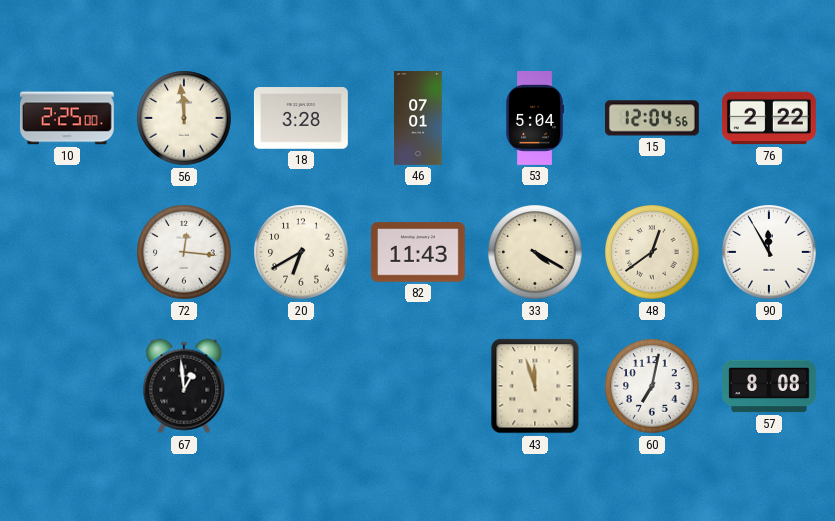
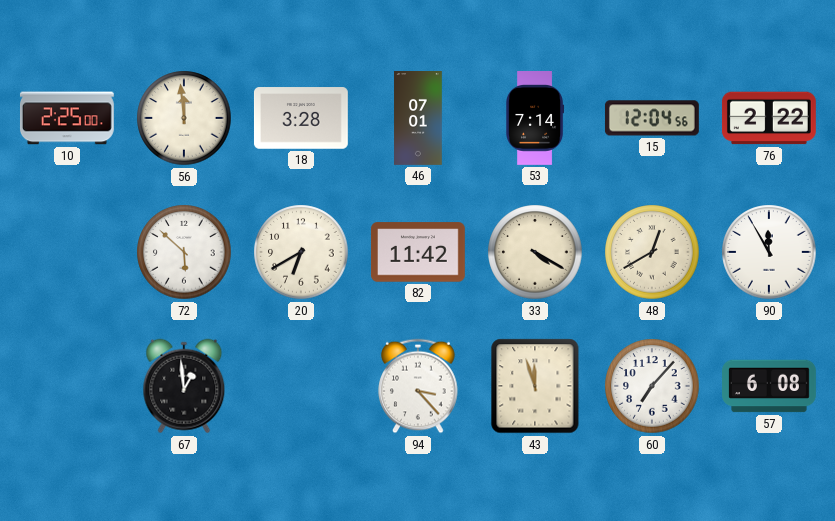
53: 5:04 -> 7:14 (536, 119)
72: 12:16 -> 5:52 (184, 252)
82: 11:43 -> 11:42 (418, 252)
48: 12:39 -> 12:40 (652, 252)
94: none -> 3:23 (418, 386)
60: 7:02 -> 7:07 (652, 386)
57: 8:08 -> 6:08 (770, 386)
